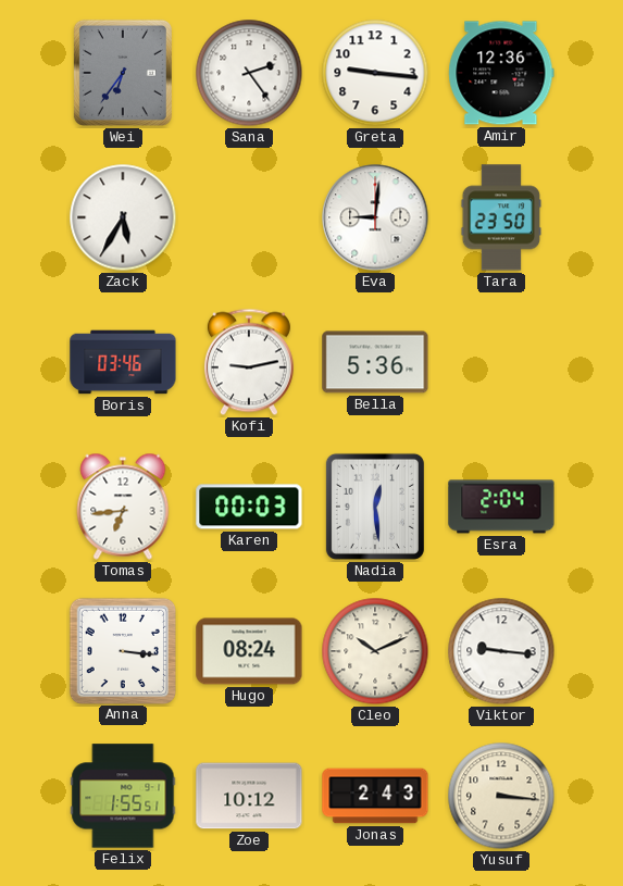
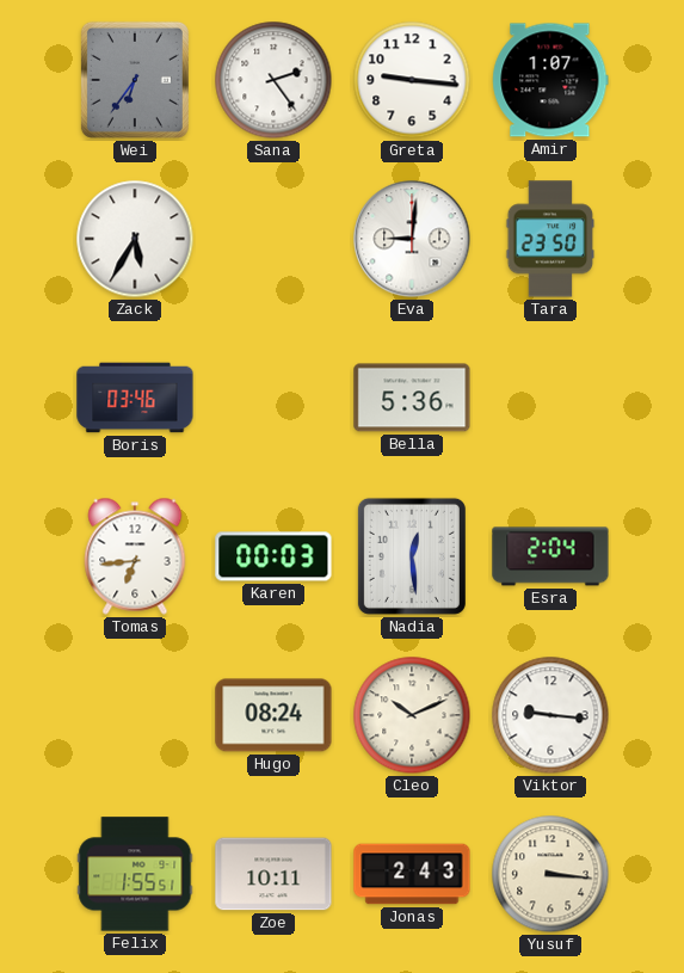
Amir: 12:36 -> 1:07 (550, 80)
Kofi: 9:13 -> none (249, 362)
Anna: 3:16 -> none (122, 650)
Zoe: 10:12 -> 10:11 (273, 874)
